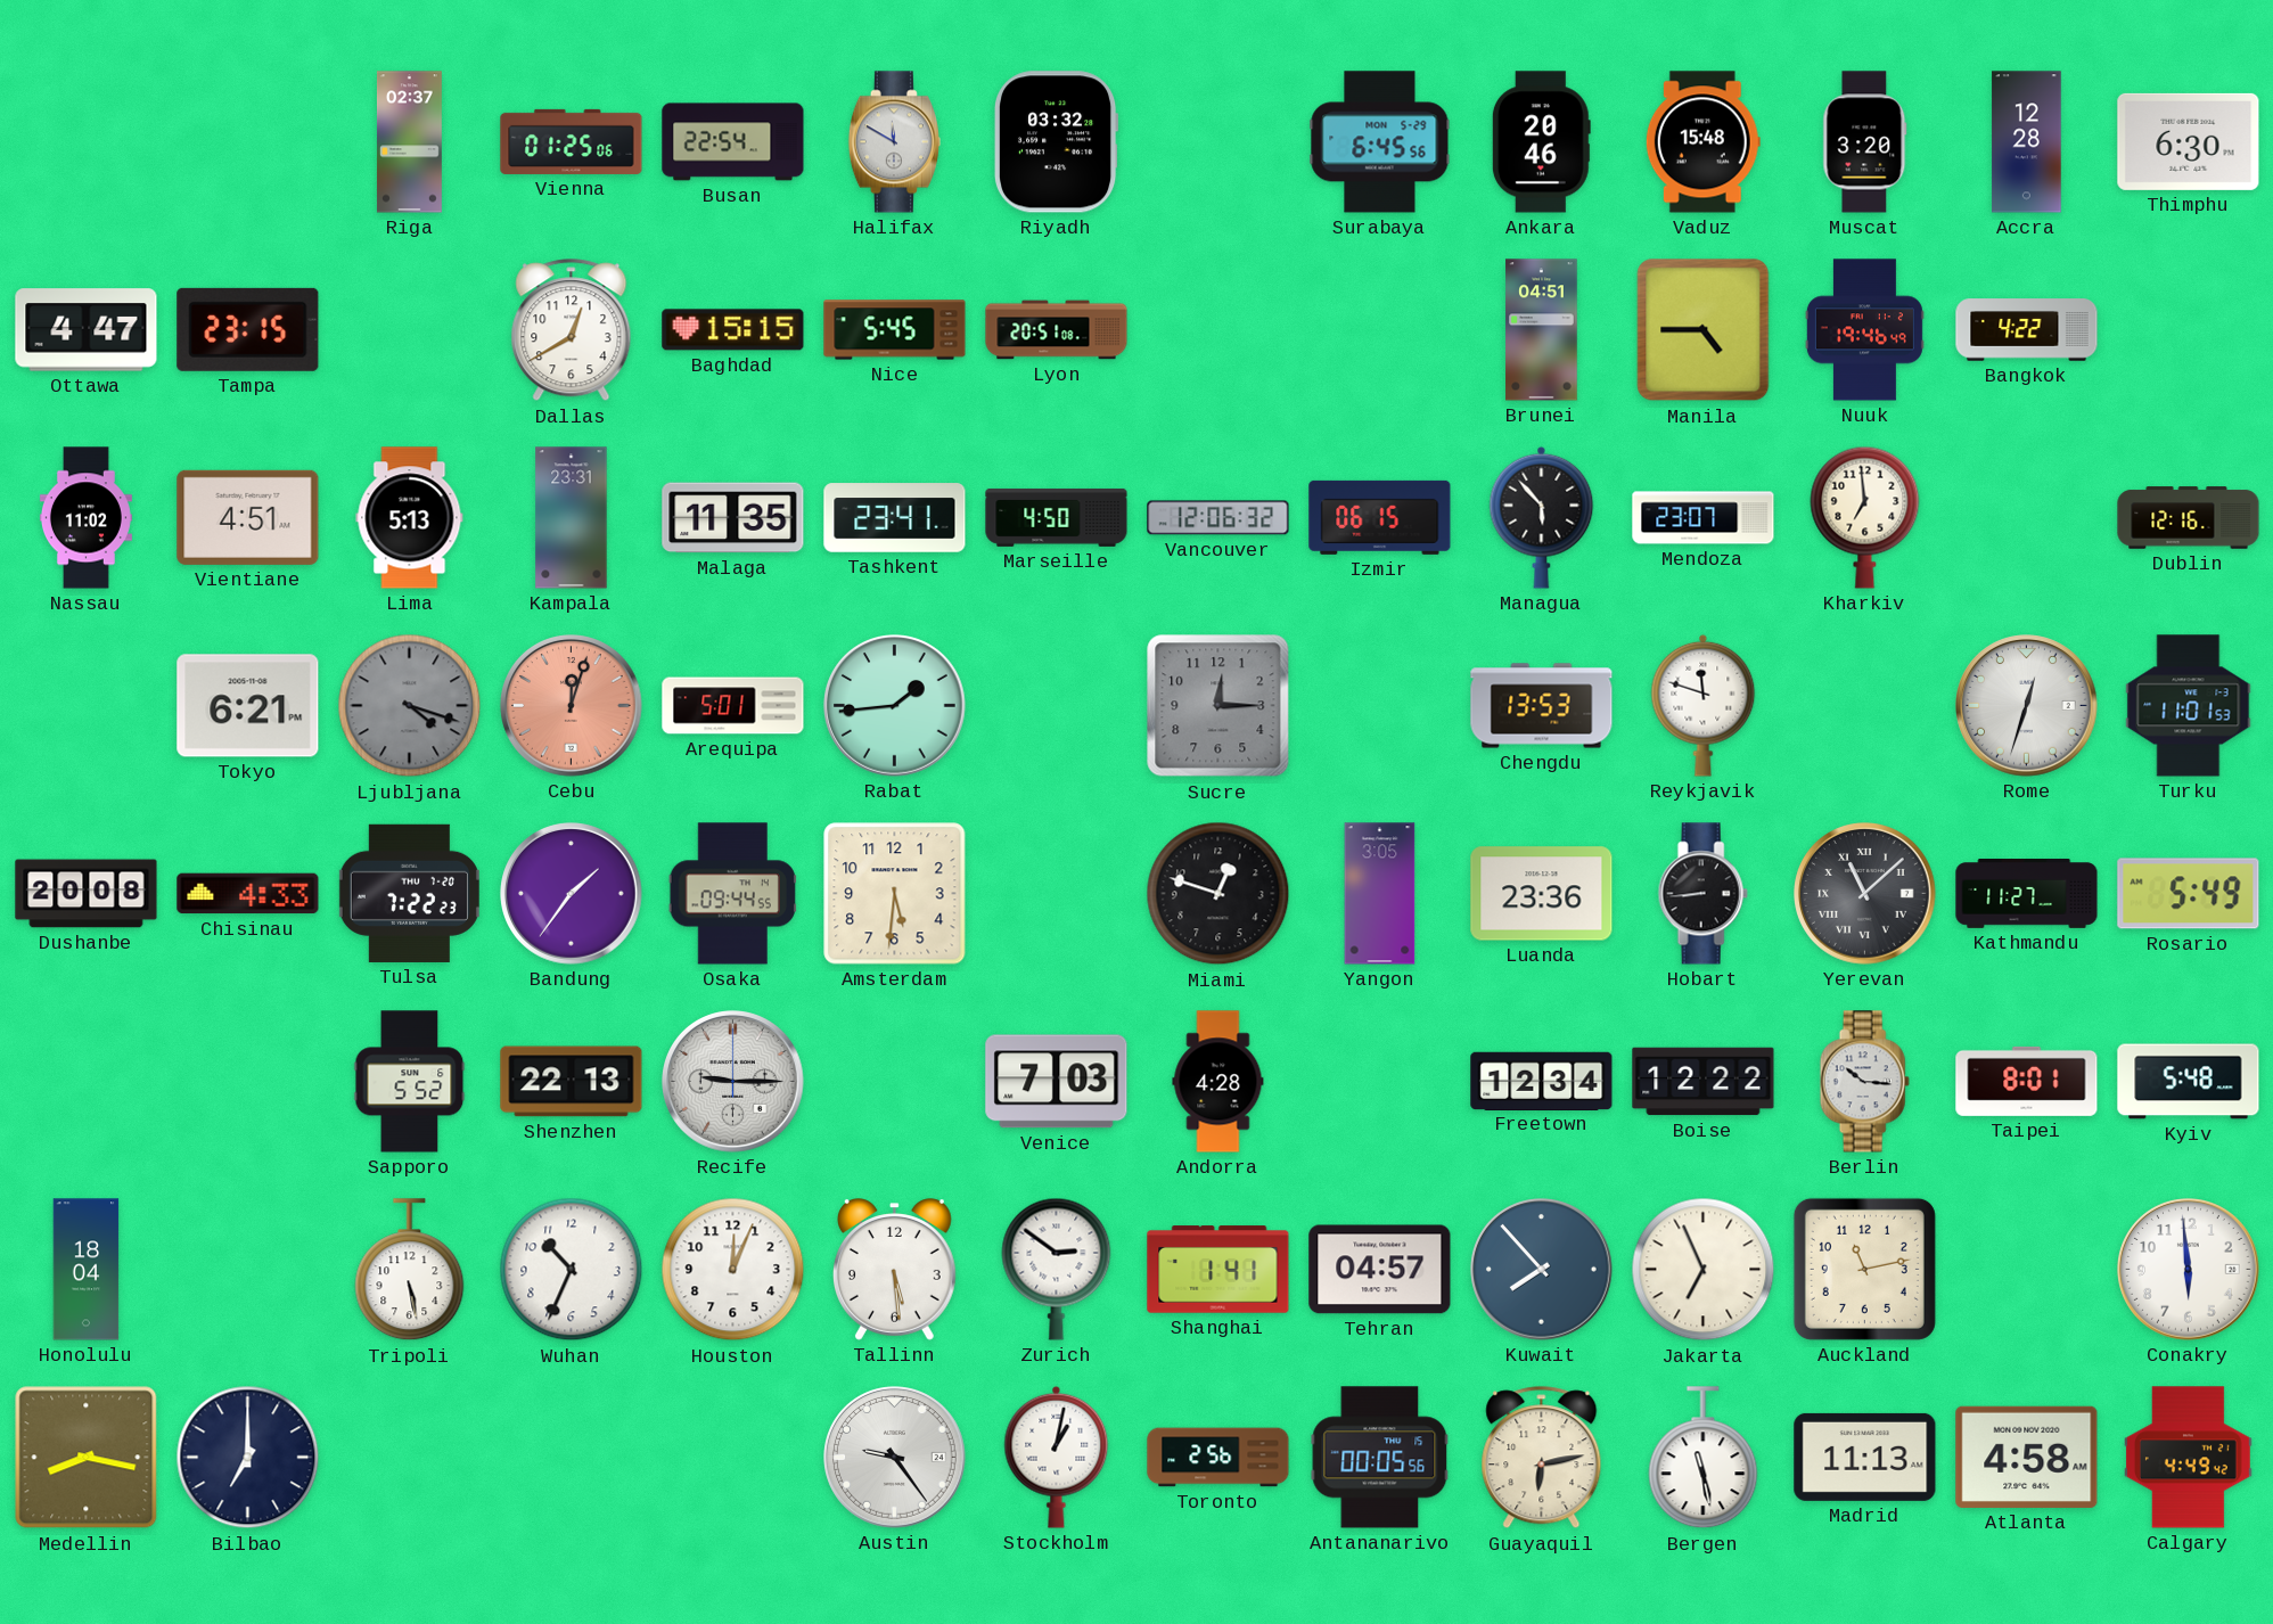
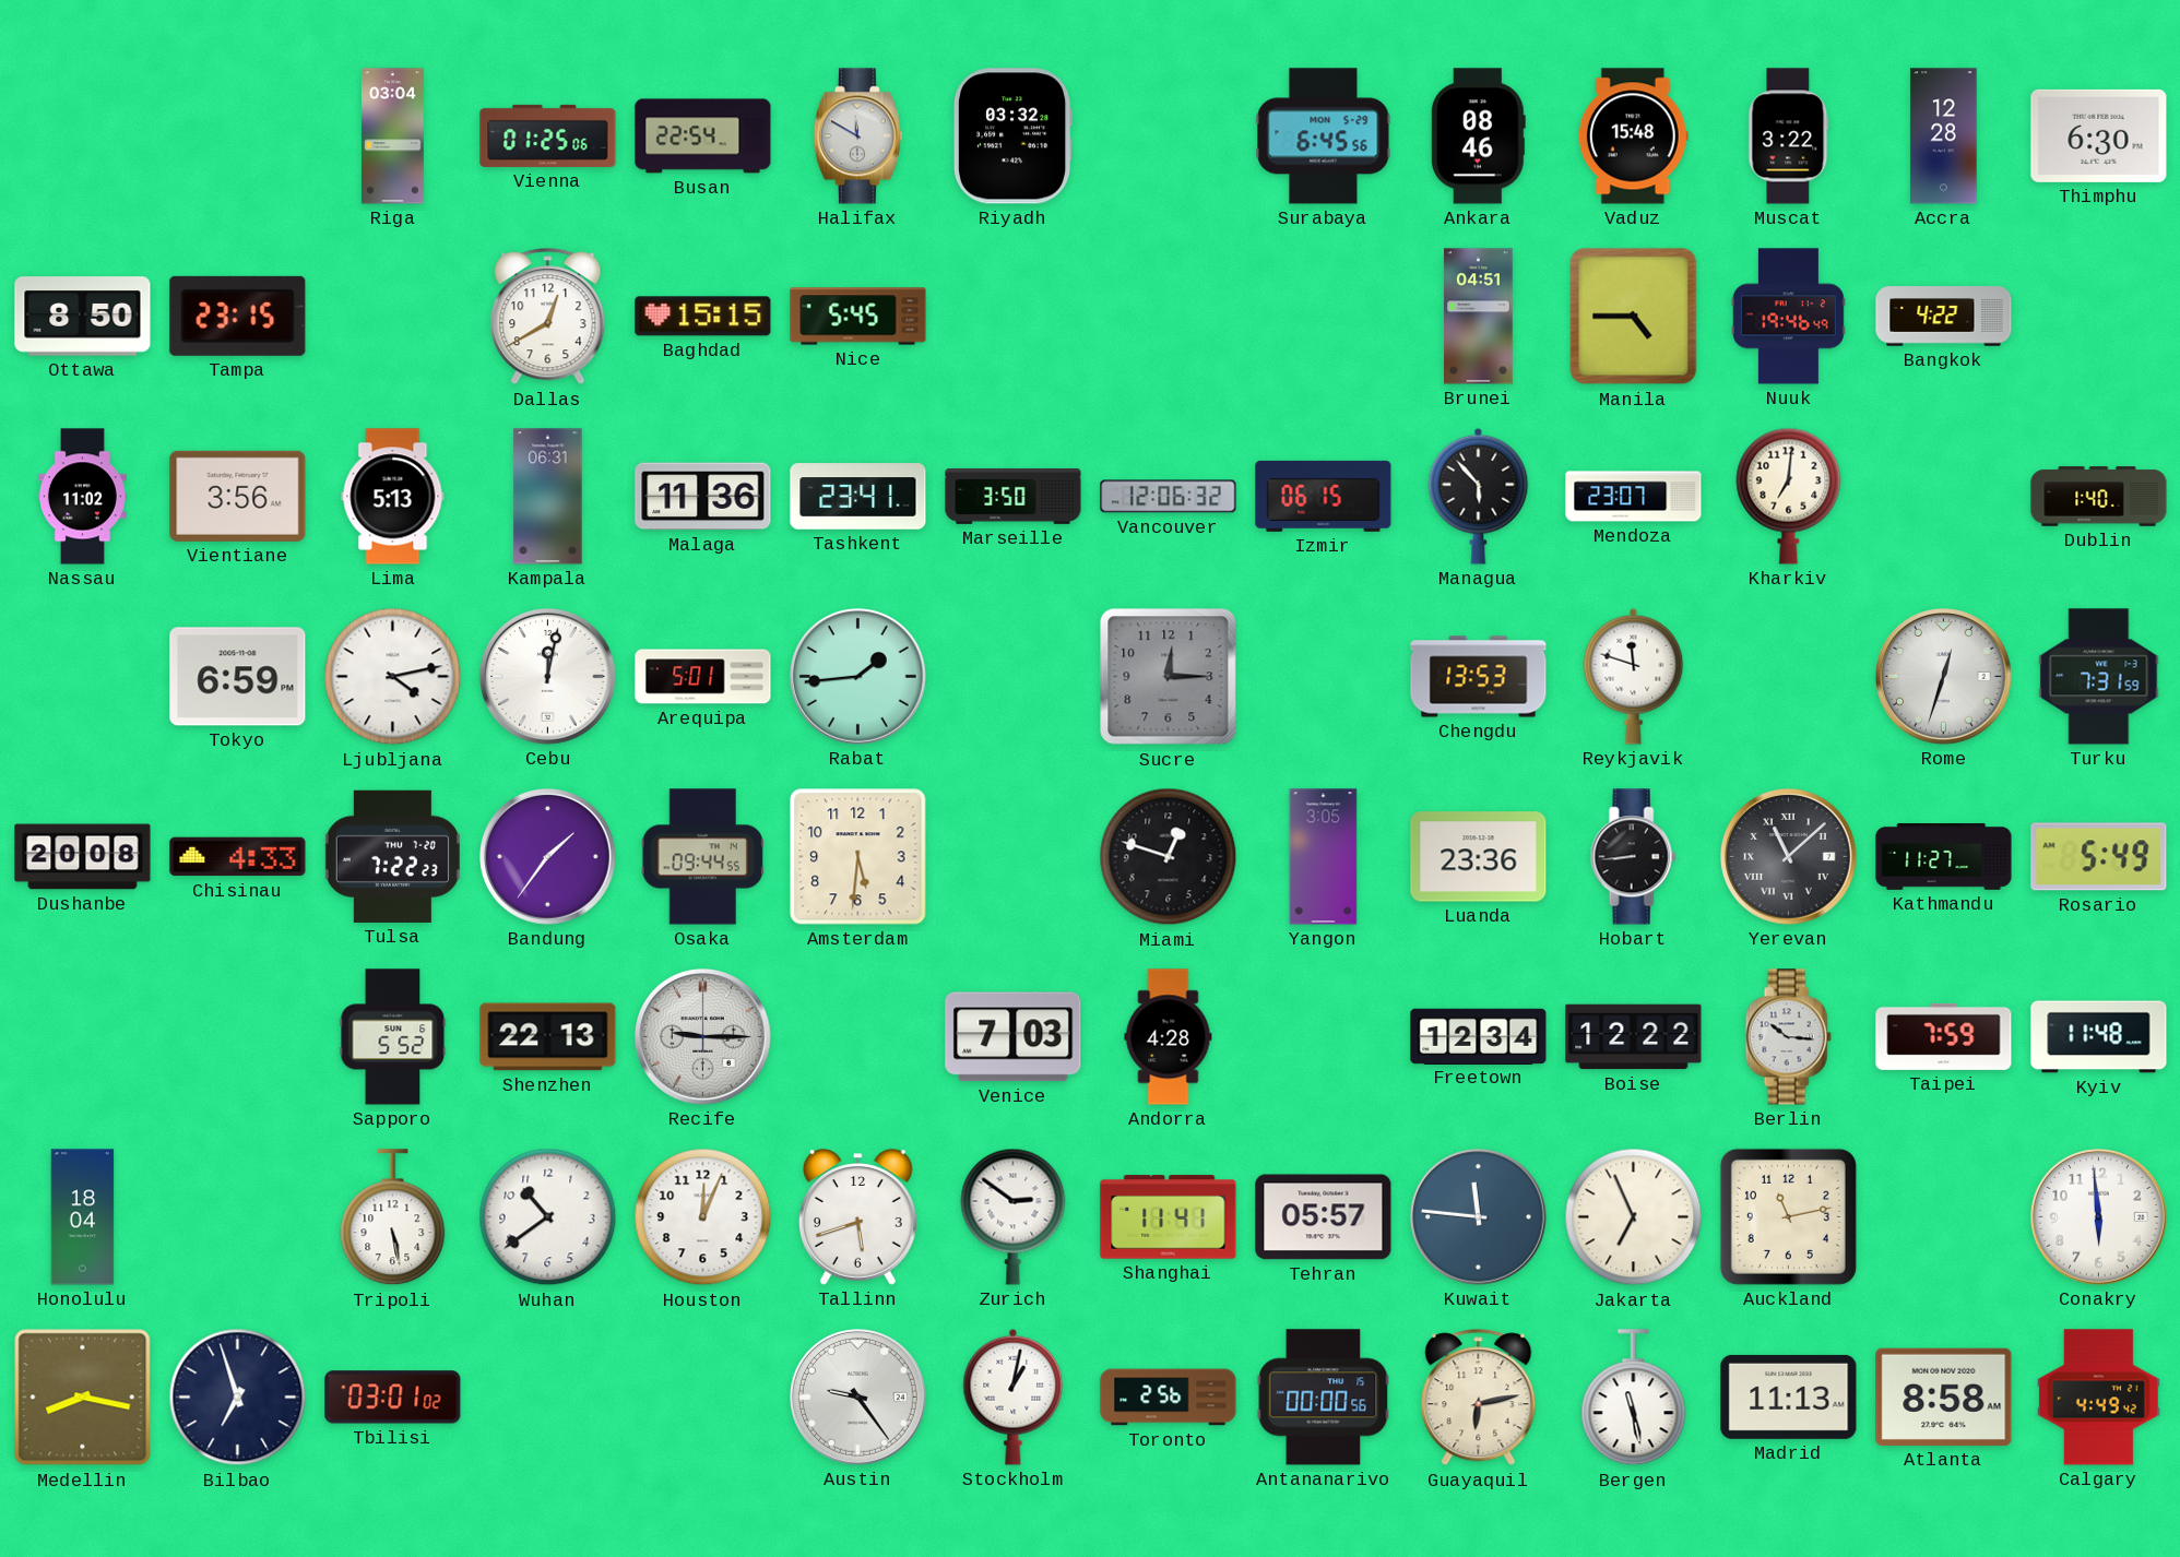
Riga: 02:37 -> 03:04 (392, 136)
Ankara: 20:46 -> 08:46 (1478, 136)
Muscat: 3:20 -> 3:22 (1789, 136)
Ottawa: 4:47 -> 8:50 (83, 317)
Lyon: 20:51 -> none (1057, 330)
Vientiane: 4:51 -> 3:56 (238, 496)
Kampala: 23:31 -> 06:31 (548, 497)
Malaga: 11:35 -> 11:36 (703, 497)
Marseille: 4:50 -> 3:50 (1014, 497)
Kharkiv: 6:59 -> 7:01 (1789, 496)
Dublin: 12:16 -> 1:40 (2099, 497)
Tokyo: 6:21 -> 6:59 (238, 677)
Ljubljana: 4:18 -> 4:13 (393, 677)
Ljubljana dial: grey -> white (393, 677)
Cebu: 12:03 -> 12:02 (548, 677)
Cebu dial: salmon -> white (548, 677)
Turku: 11:01 -> 7:31 (2099, 677)
Taipei: 8:01 -> 7:59 (1944, 1036)
Kyiv: 5:48 -> 11:48 (2099, 1037)
Wuhan: 10:34 -> 10:39 (548, 1217)
Tallinn: 5:29 -> 5:42 (857, 1217)
Shanghai: 1:41 -> 11:41 (1169, 1217)
Tehran: 04:57 -> 05:57 (1324, 1217)
Kuwait: 7:53 -> 11:46 (1479, 1217)
Bilbao: 7:00 -> 6:57 (238, 1398)
Tbilisi: none -> 03:01 (393, 1398)
Antananarivo: 00:05 -> 00:00 (1324, 1398)
Atlanta: 4:58 -> 8:58 (1944, 1396)
